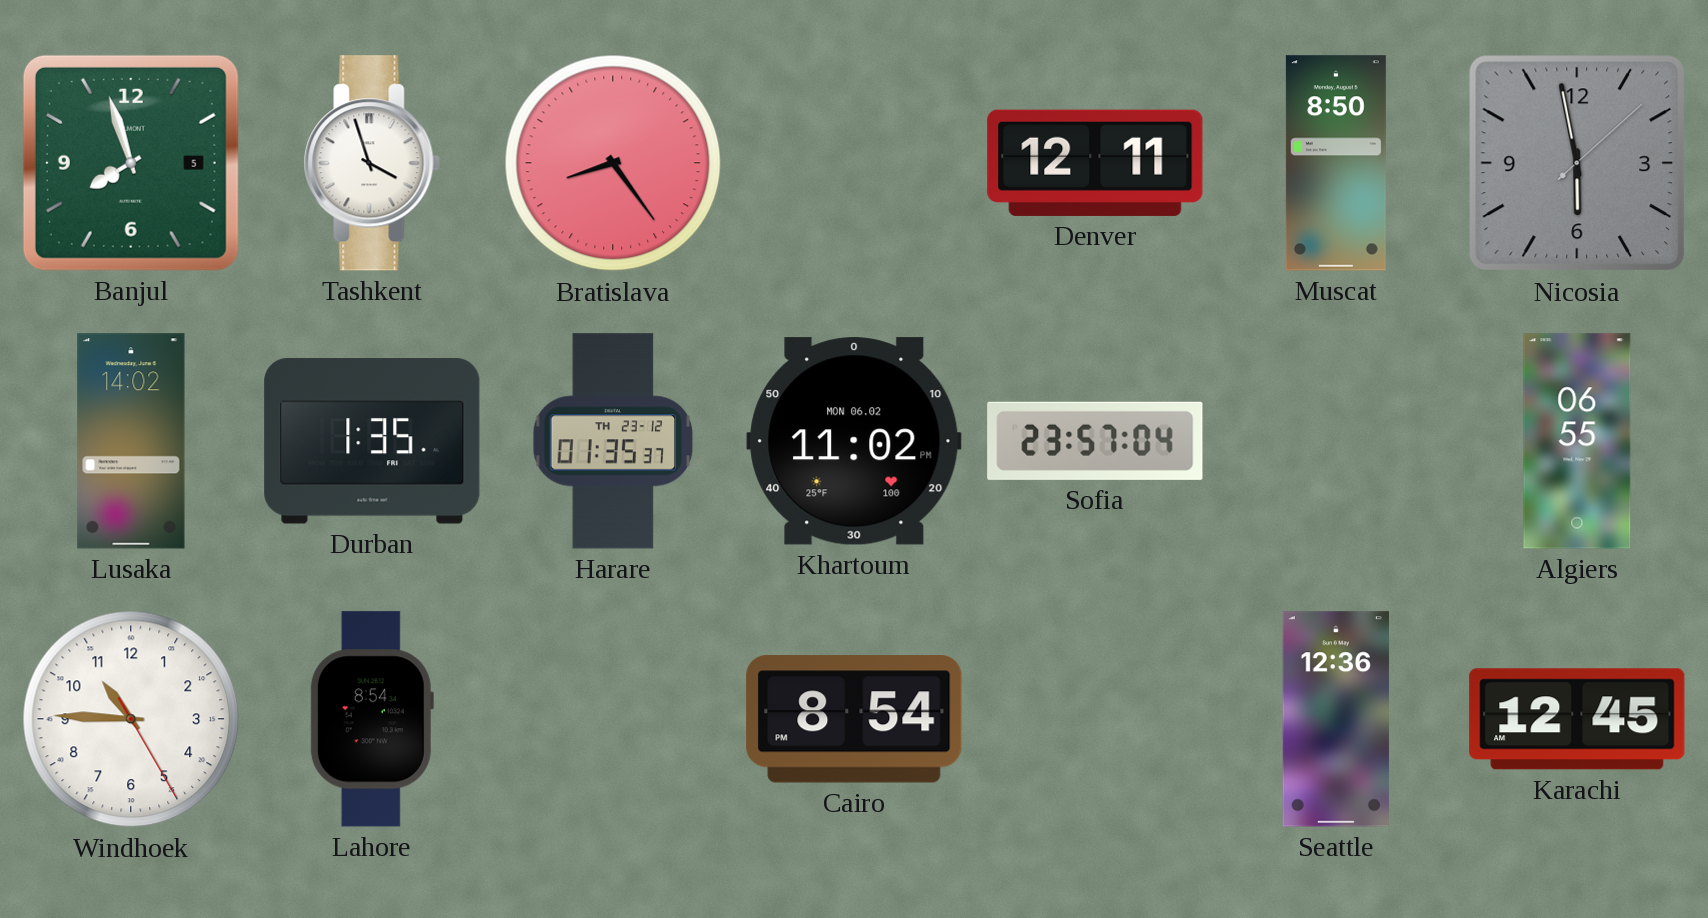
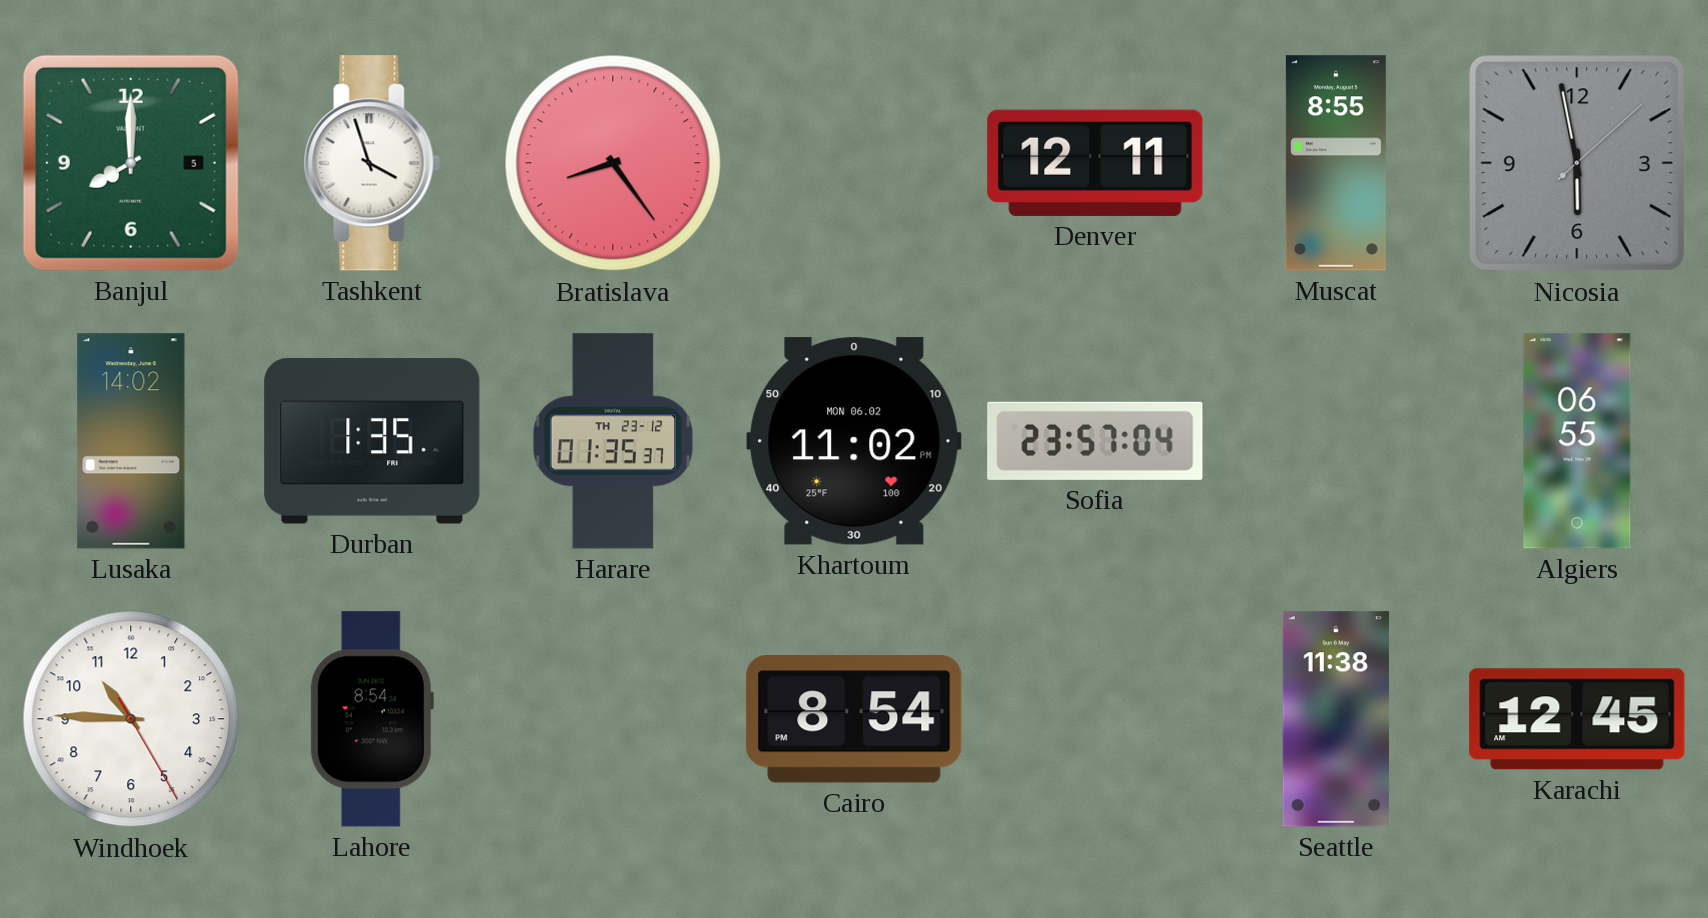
Banjul: 7:57 -> 8:00 (131, 163)
Muscat: 8:50 -> 8:55 (1336, 163)
Seattle: 12:36 -> 11:38 (1336, 719)
